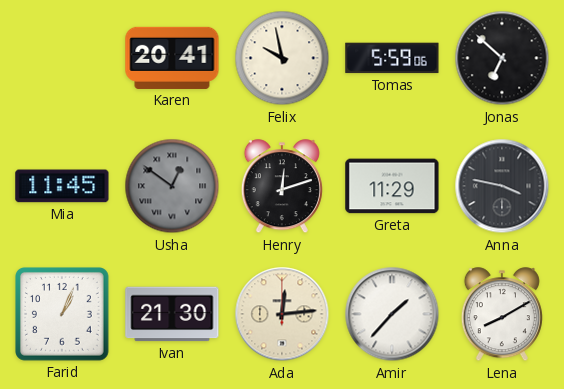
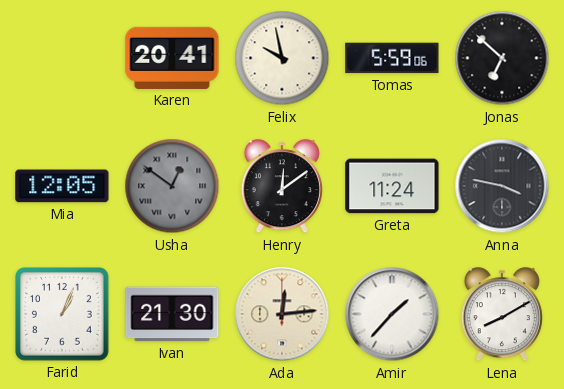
Mia: 11:45 -> 12:05 (62, 186)
Henry: 12:12 -> 12:09 (282, 187)
Greta: 11:29 -> 11:24 (392, 186)
